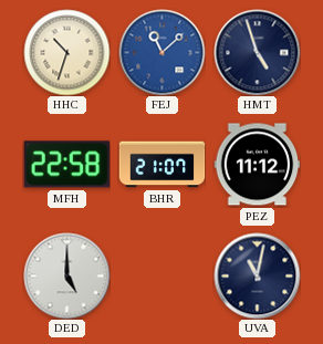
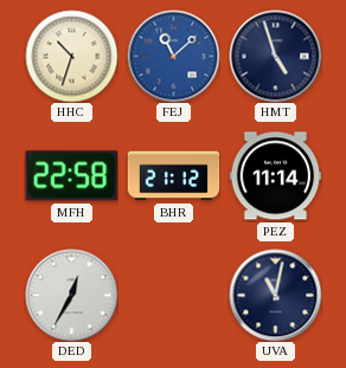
BHR: 21:07 -> 21:12 (173, 176)
PEZ: 11:12 -> 11:14 (275, 176)
DED: 5:00 -> 12:35 (71, 295)
